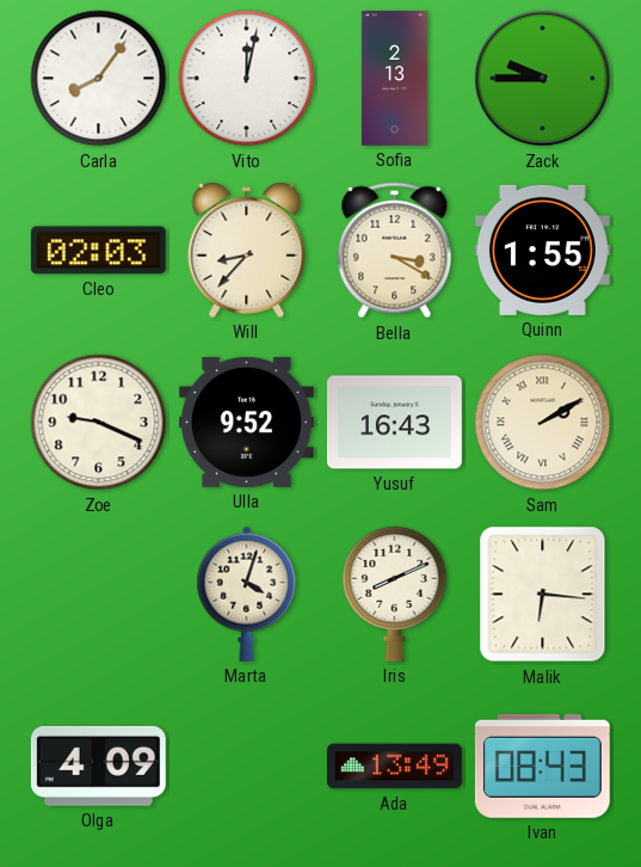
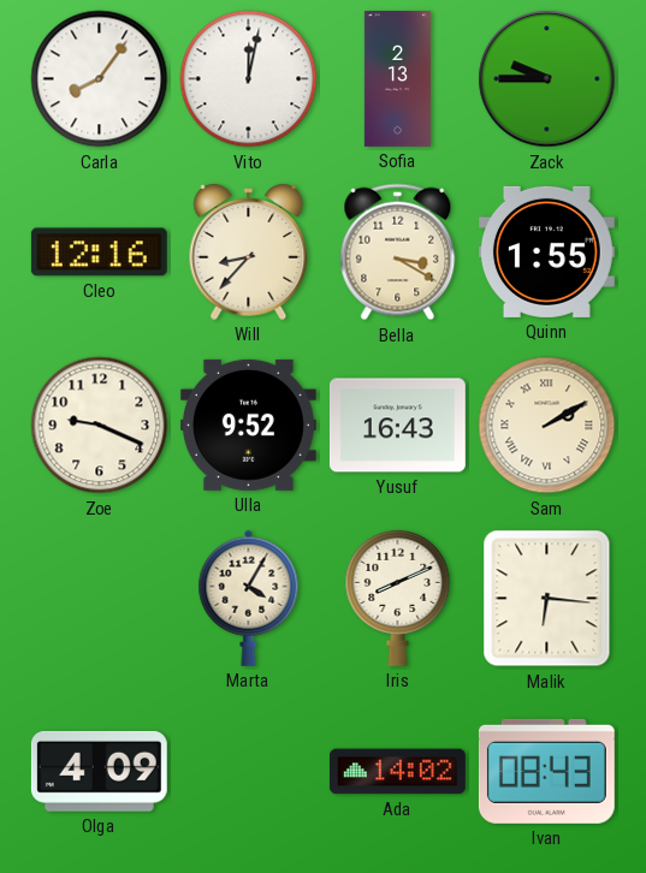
Cleo: 02:03 -> 12:16 (99, 253)
Marta: 4:03 -> 4:05 (249, 598)
Ada: 13:49 -> 14:02 (397, 772)
